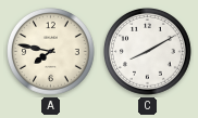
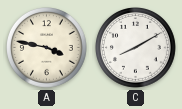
A: 7:47 -> 3:47 (47, 48)
